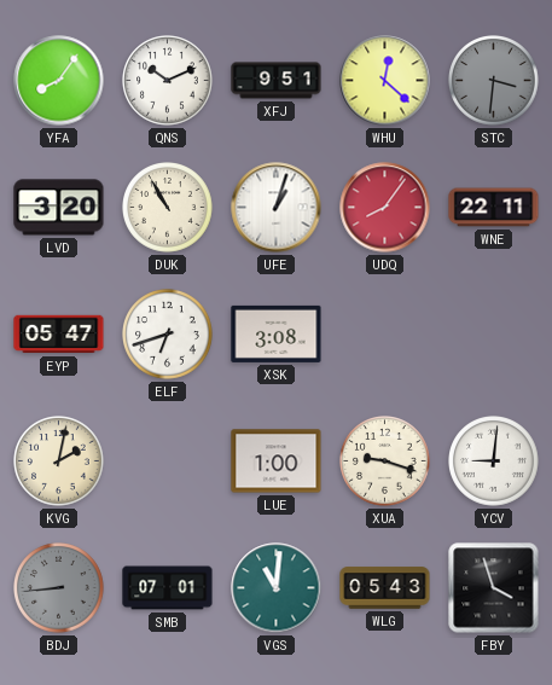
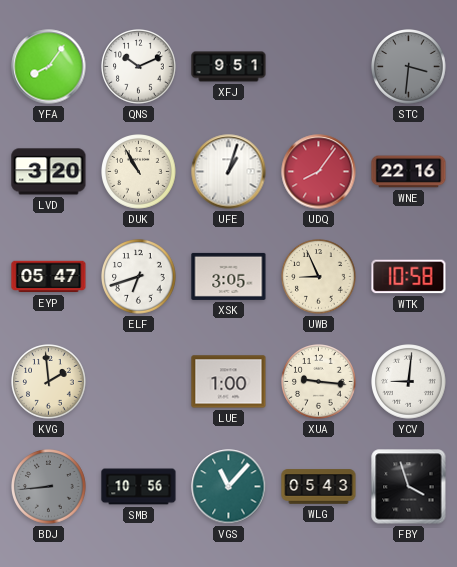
WHU: 12:22 -> none (385, 81)
WNE: 22:11 -> 22:16 (409, 172)
XSK: 3:08 -> 3:05 (229, 276)
UWB: none -> 8:56 (319, 277)
WTK: none -> 10:58 (409, 277)
KVG: 2:02 -> 1:59 (49, 382)
XUA: 9:18 -> 9:16 (319, 382)
SMB: 07:01 -> 10:56 (139, 487)
VGS: 11:01 -> 11:07 (229, 487)
